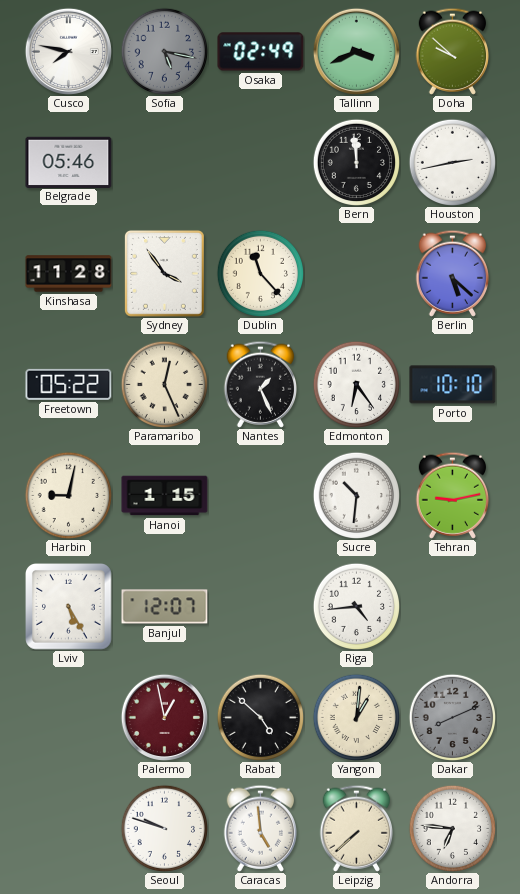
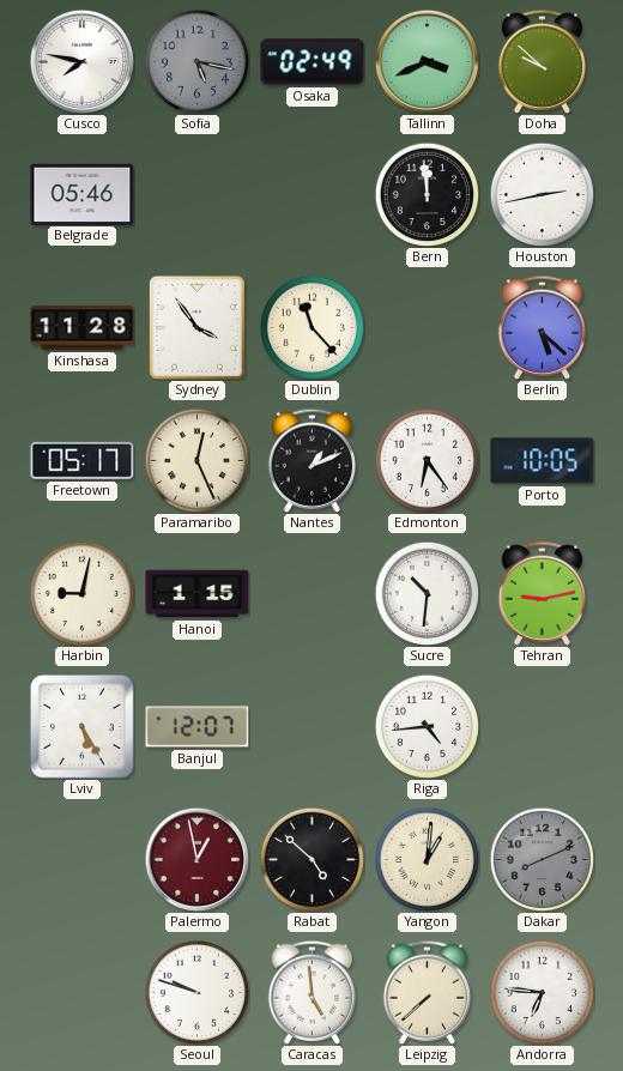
Freetown: 05:22 -> 05:17 (83, 460)
Nantes: 1:26 -> 1:11 (311, 460)
Porto: 10:10 -> 10:05 (543, 461)
